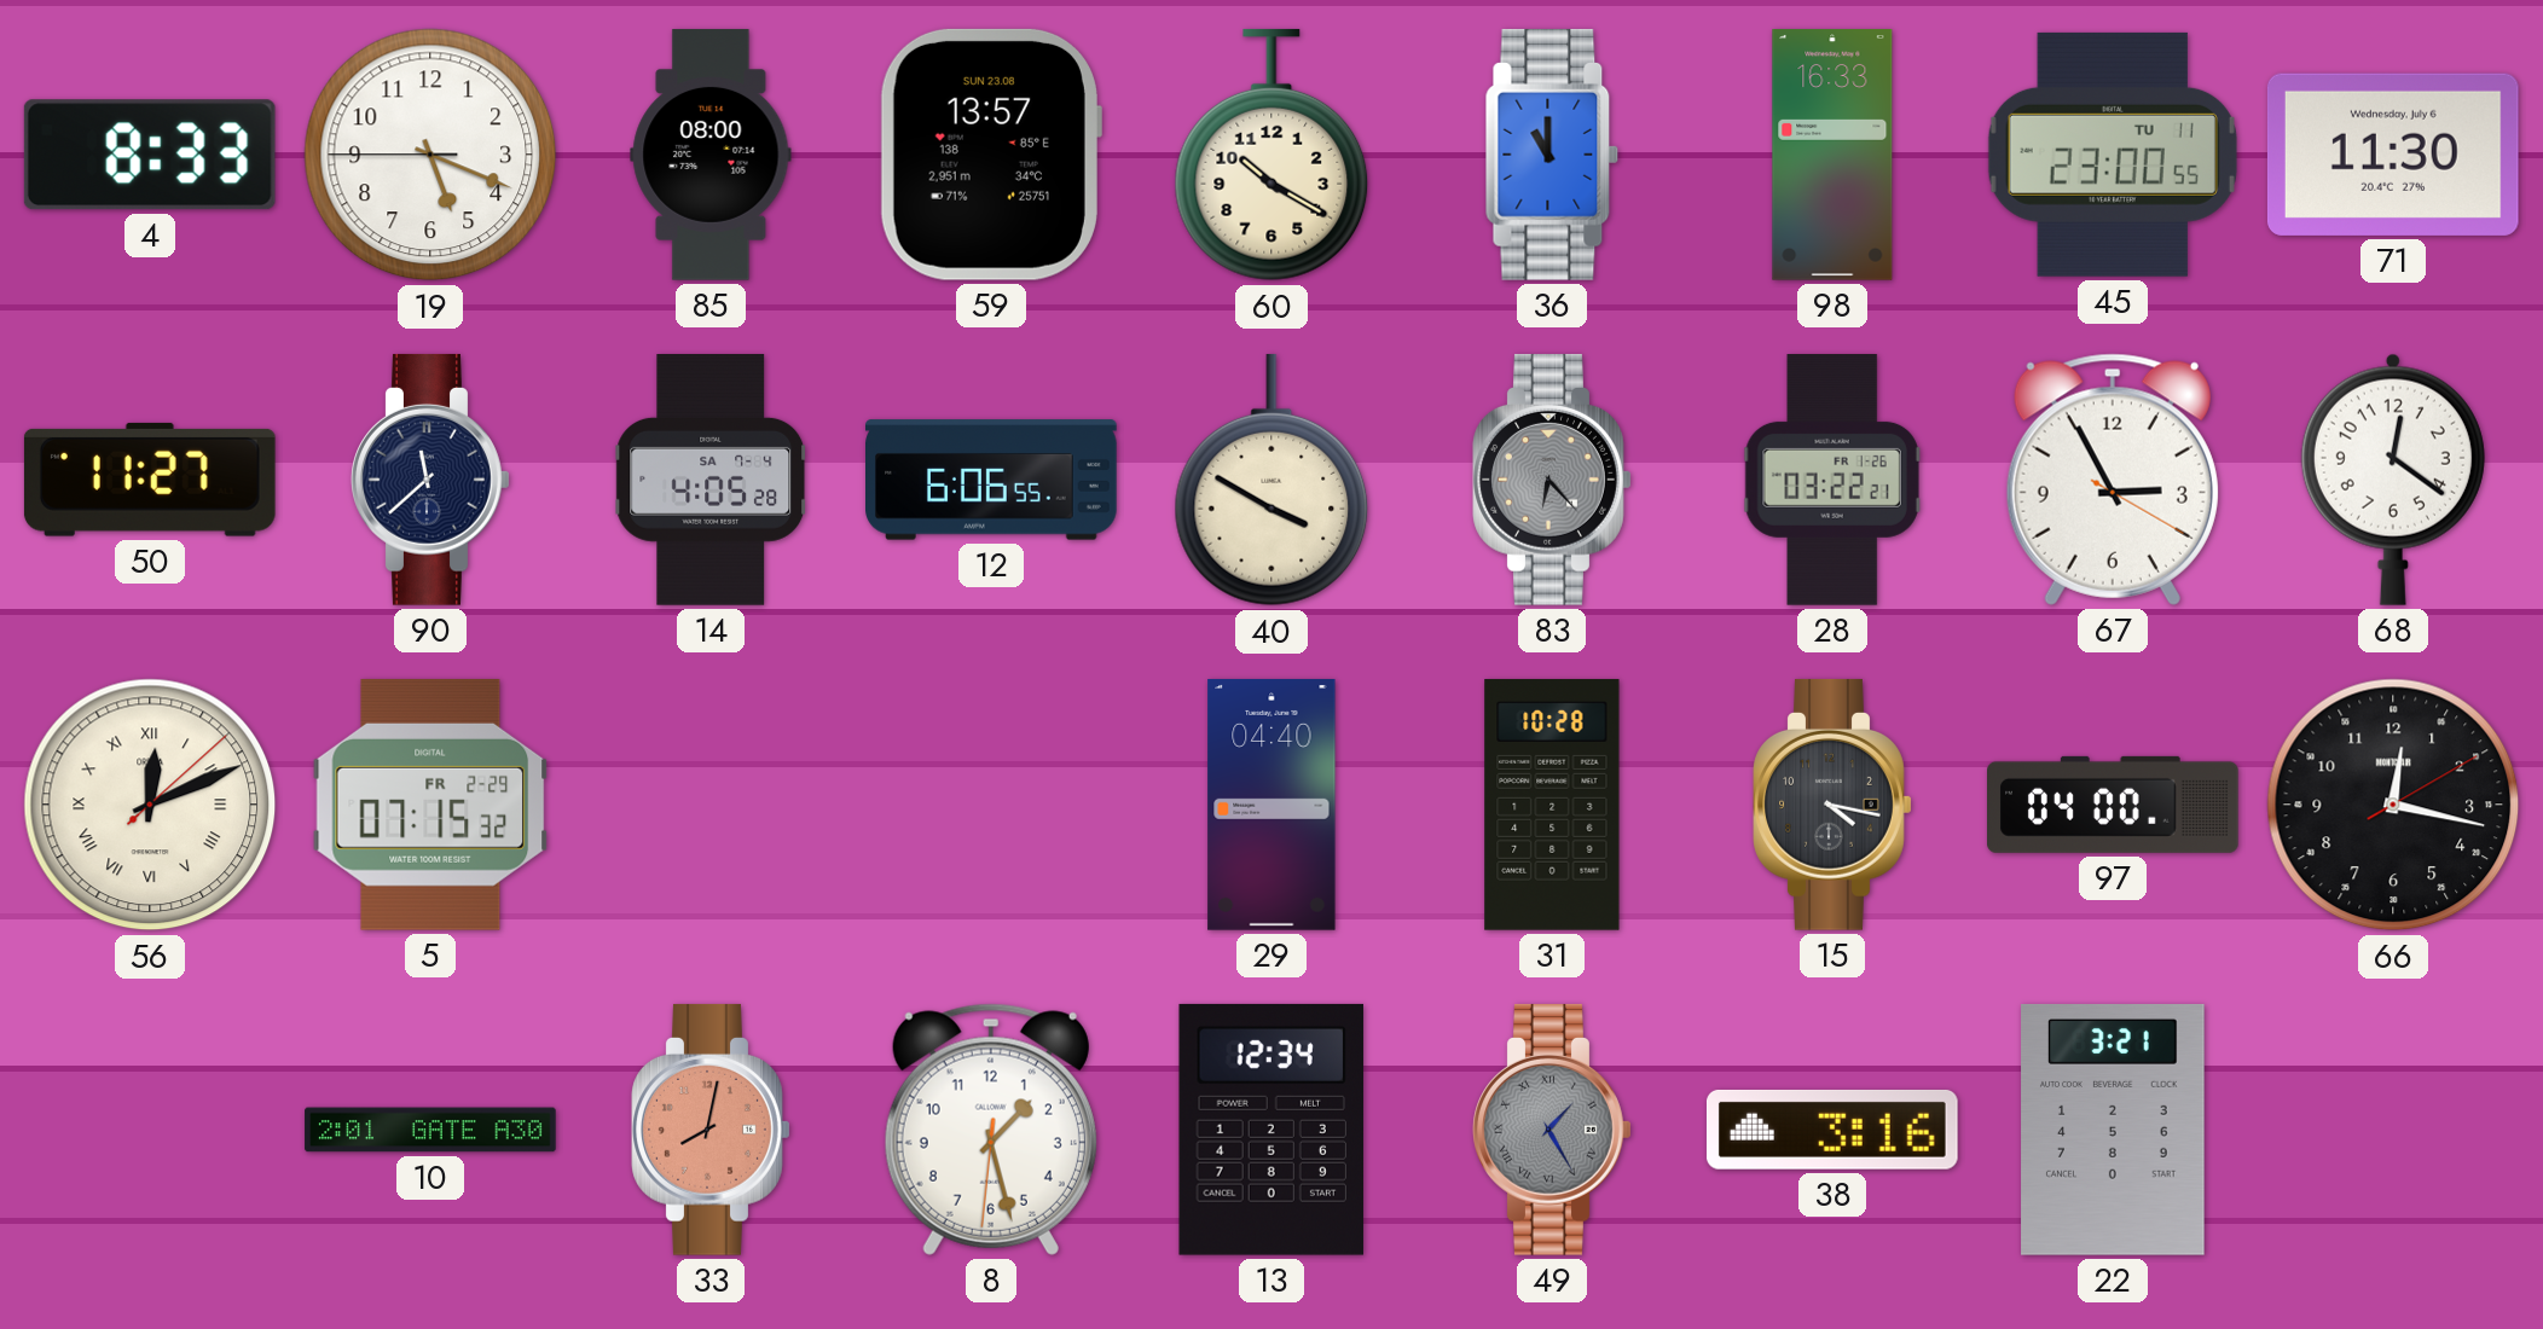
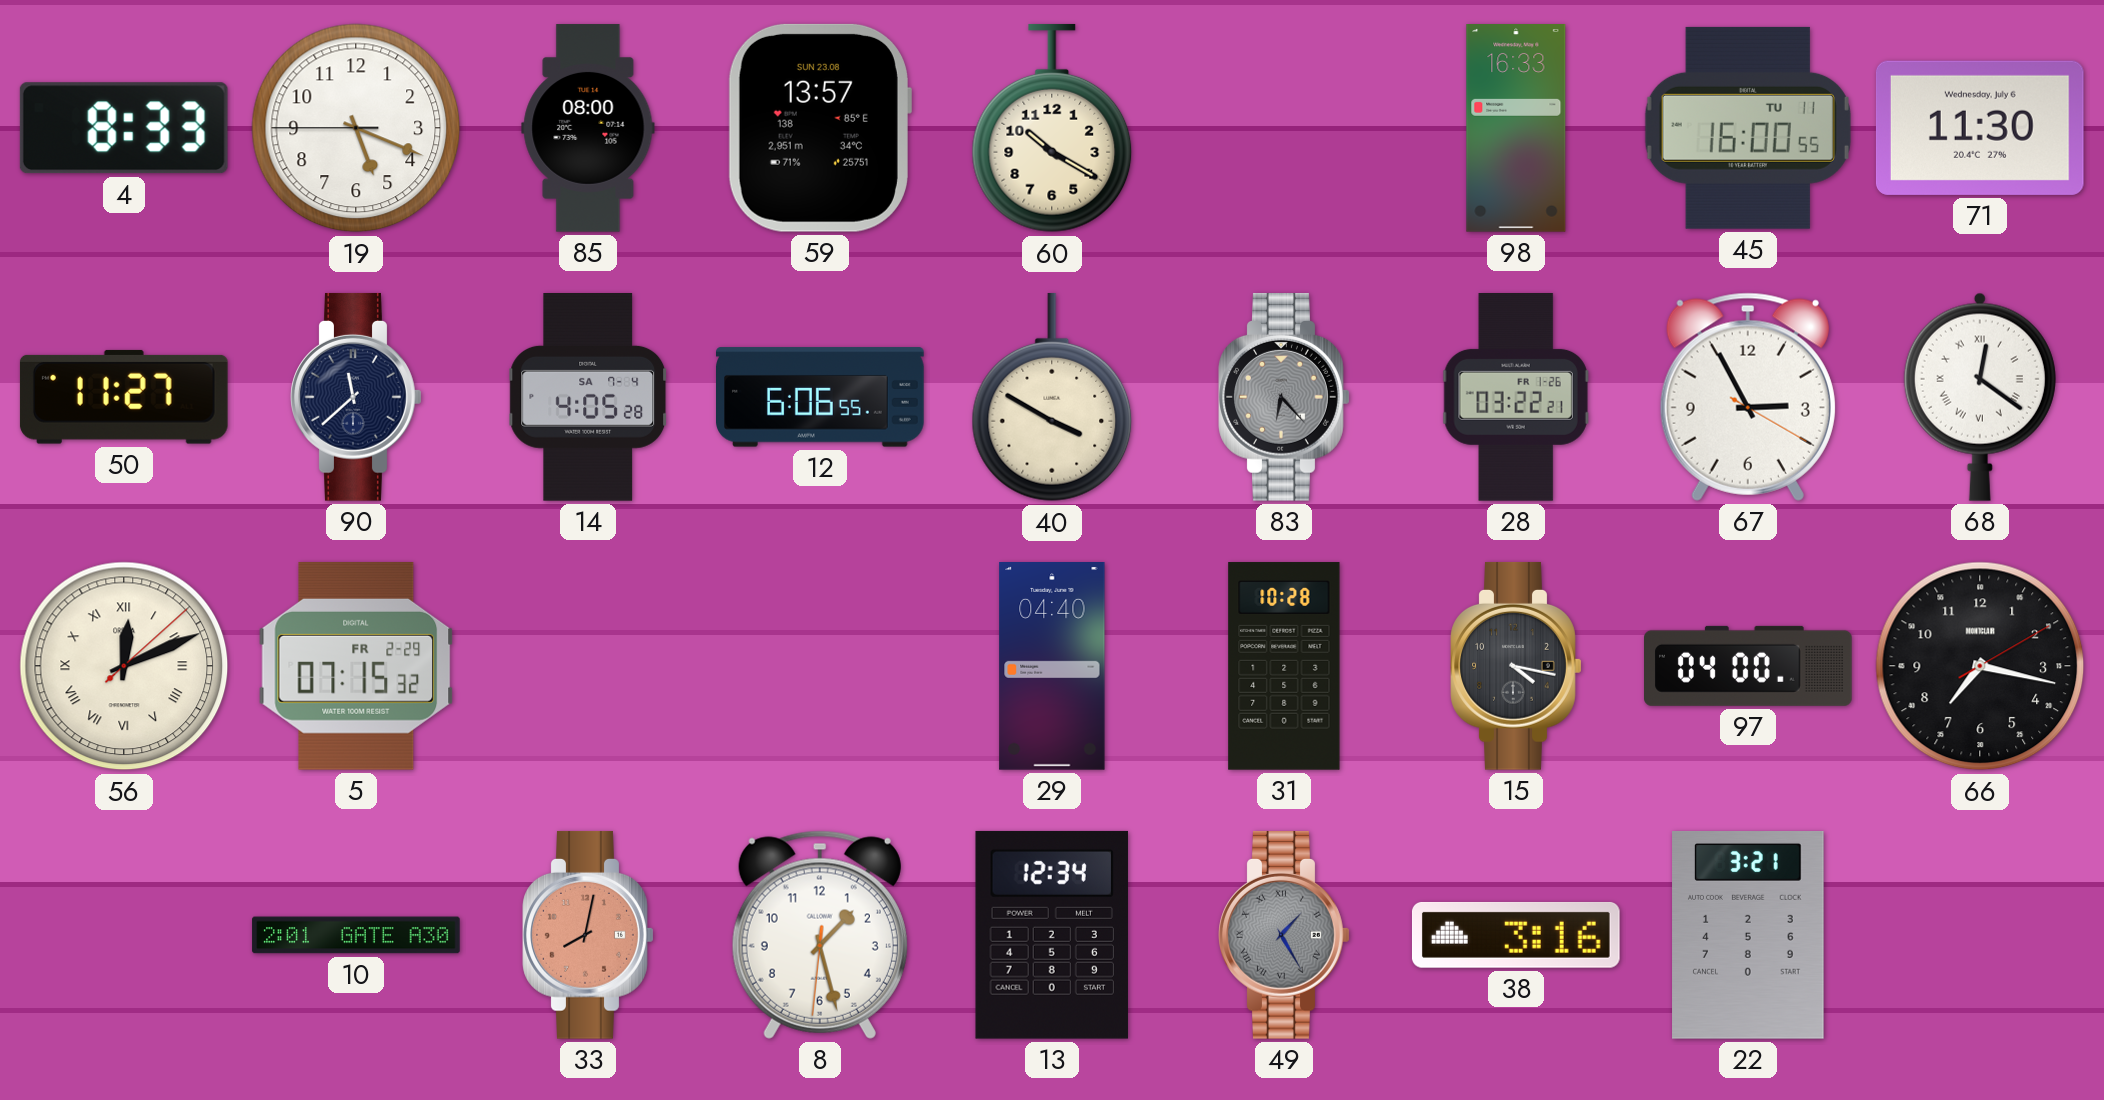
36: 11:00 -> none (1552, 155)
45: 23:00 -> 16:00 (1748, 128)
68 numerals: Arabic -> Roman (1980, 397)
66: 12:17 -> 7:17 (1980, 666)
